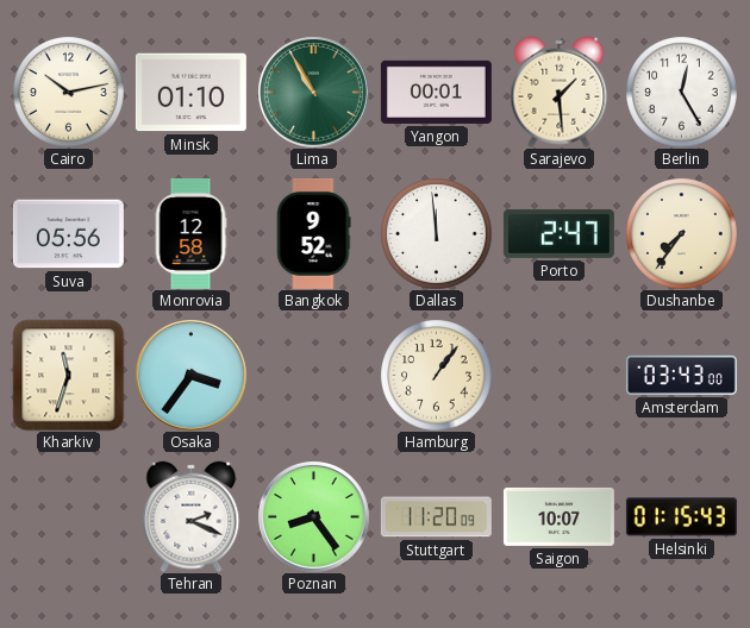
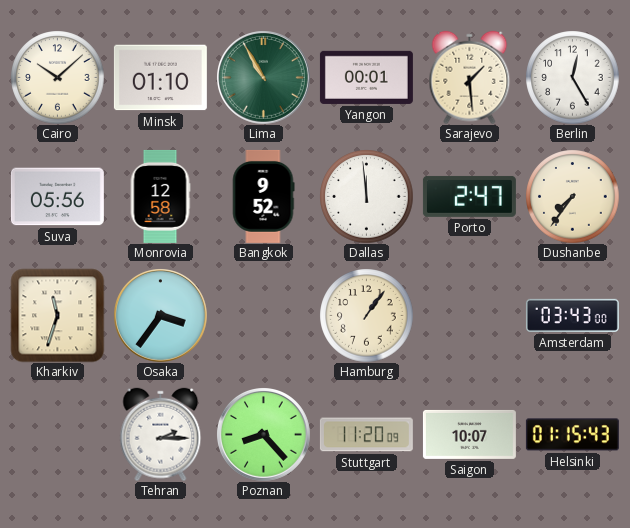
Cairo: 10:13 -> 10:08 (57, 77)
Tehran: 2:19 -> 2:15 (161, 434)
Poznan: 8:24 -> 8:23 (264, 435)
